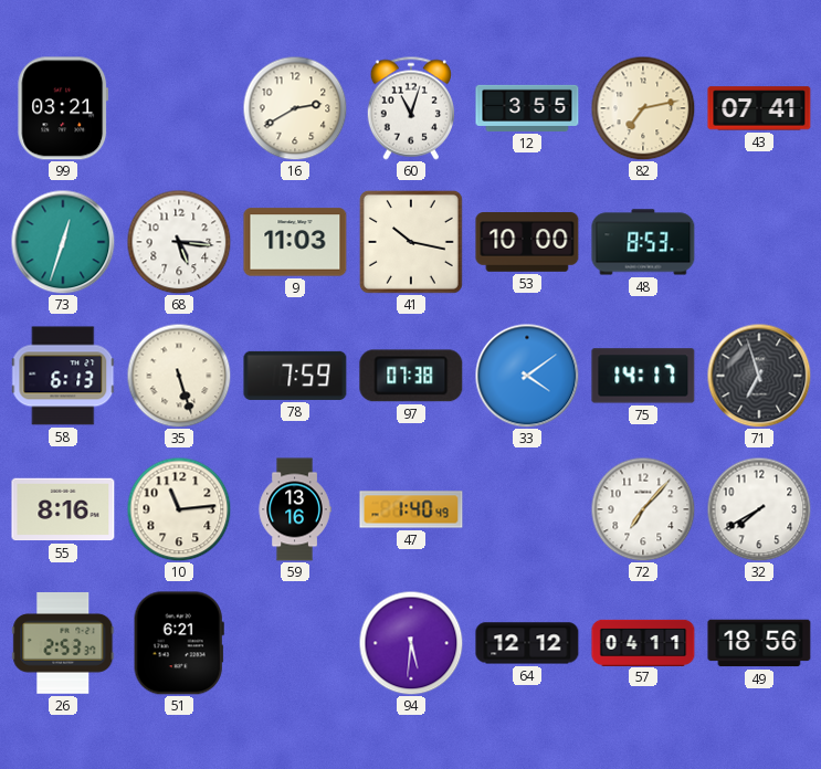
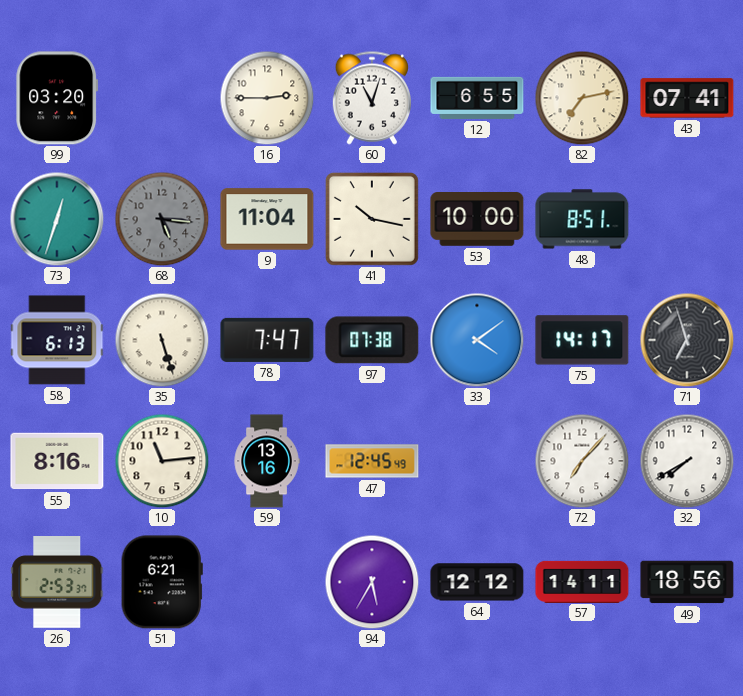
99: 03:21 -> 03:20 (57, 98)
16: 2:40 -> 2:45 (267, 98)
12: 3:55 -> 6:55 (477, 98)
68 dial: white -> grey (162, 219)
9: 11:03 -> 11:04 (267, 219)
48: 8:53 -> 8:51 (582, 219)
78: 7:59 -> 7:47 (267, 340)
47: 1:40 -> 12:45 (372, 461)
94: 5:31 -> 5:35 (372, 582)
57: 04:11 -> 14:11 (582, 581)
